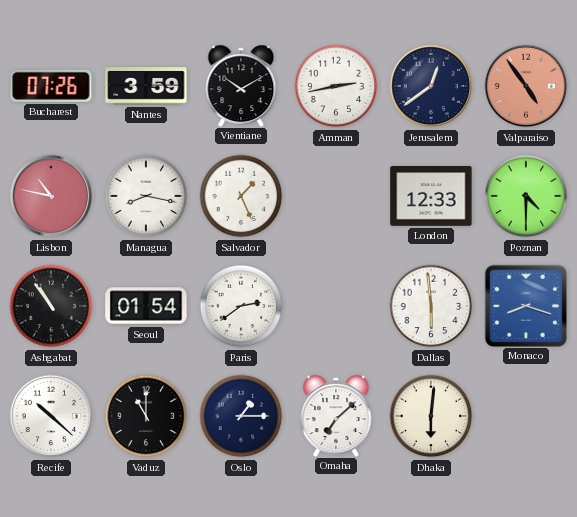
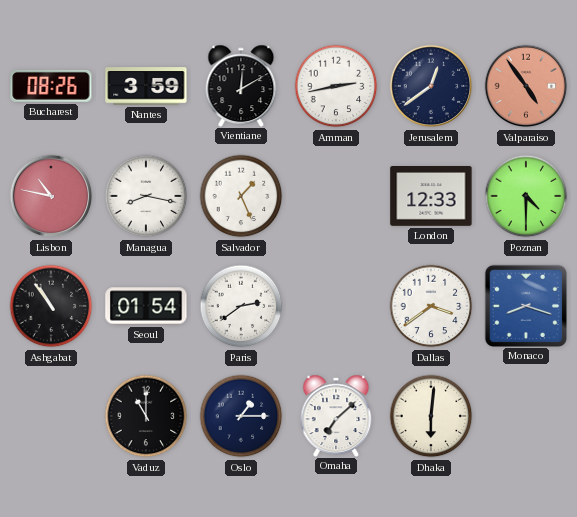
Bucharest: 07:26 -> 08:26 (51, 86)
Vientiane: 10:10 -> 12:10 (241, 85)
Dallas: 5:59 -> 3:39 (431, 306)
Recife: 10:22 -> none (51, 416)
